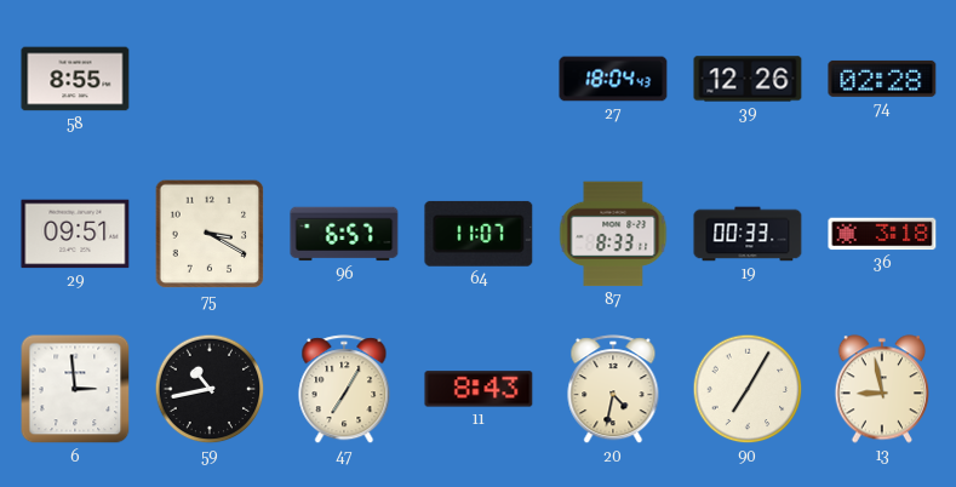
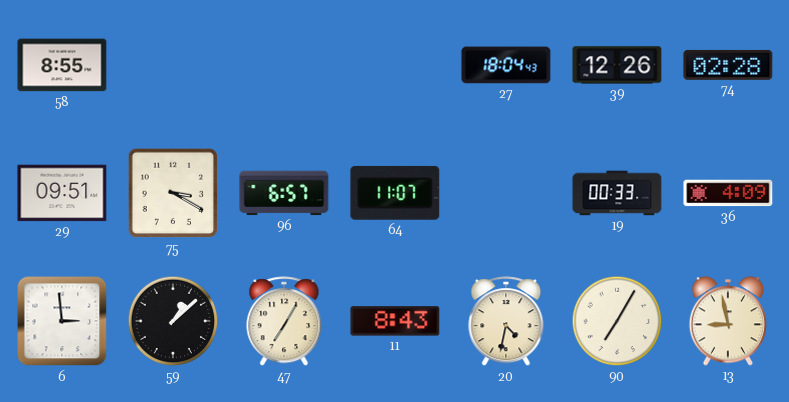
87: 8:33 -> none (613, 234)
36: 3:18 -> 4:09 (728, 193)
59: 10:43 -> 1:08 (173, 321)
